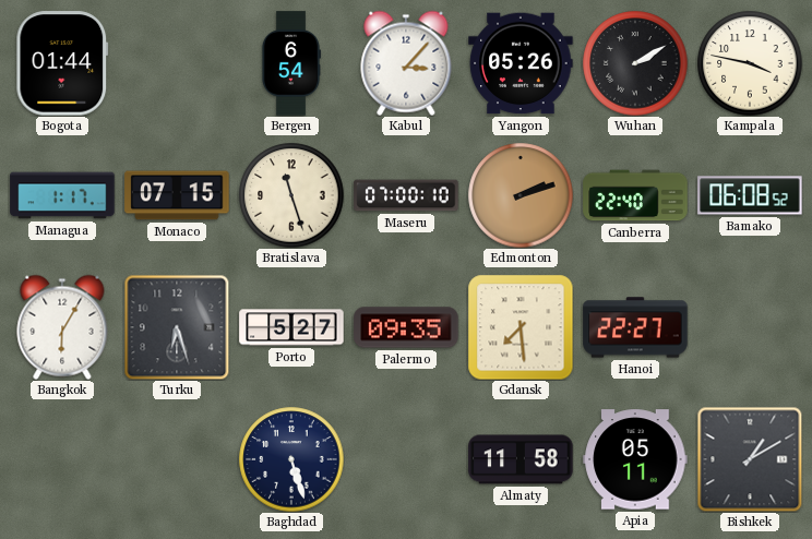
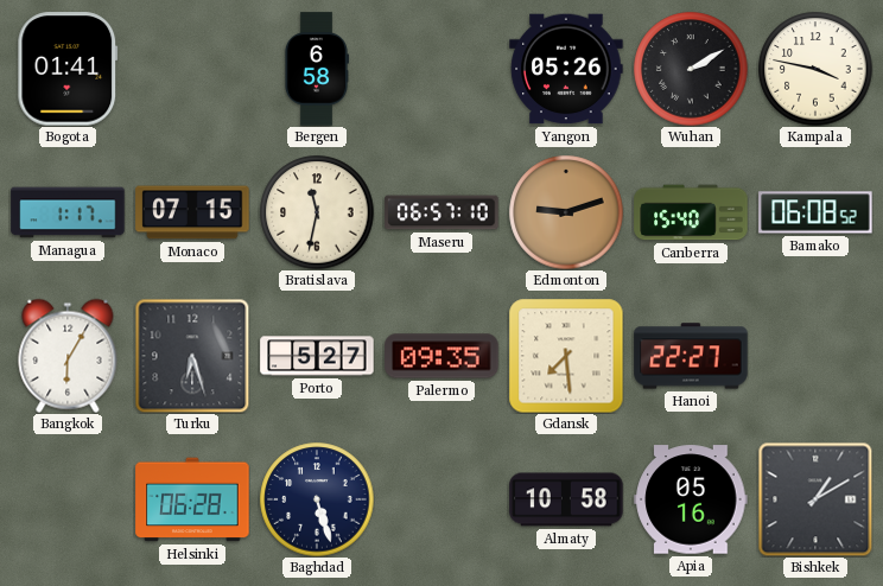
Bogota: 01:44 -> 01:41 (68, 69)
Bergen: 6:54 -> 6:58 (316, 69)
Kabul: 3:07 -> none (406, 63)
Bratislava: 11:27 -> 11:32 (317, 212)
Maseru: 07:00 -> 06:57 (441, 212)
Edmonton: 2:12 -> 9:12 (566, 212)
Canberra: 22:40 -> 15:40 (691, 212)
Helsinki: none -> 06:28 (192, 499)
Almaty: 11:58 -> 10:58 (566, 499)
Apia: 05:11 -> 05:16 (691, 499)
